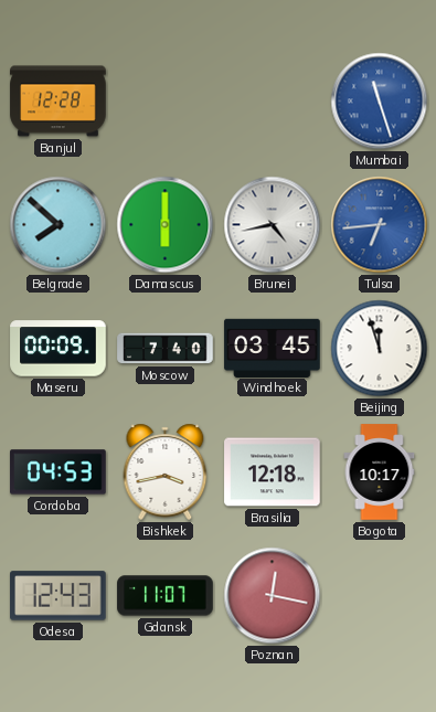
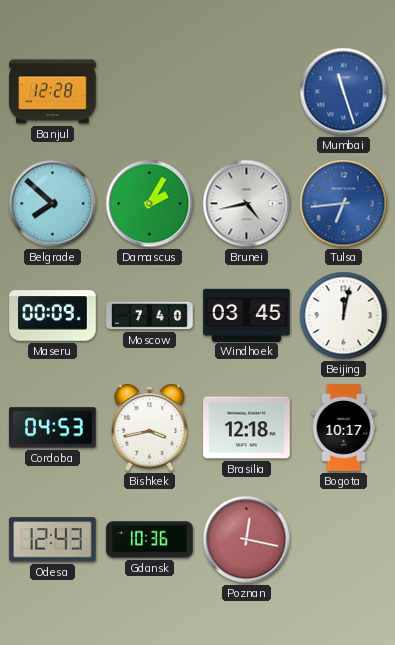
Damascus: 6:00 -> 2:05 (150, 204)
Beijing: 11:57 -> 12:02 (344, 316)
Gdansk: 11:07 -> 10:36 (150, 540)
